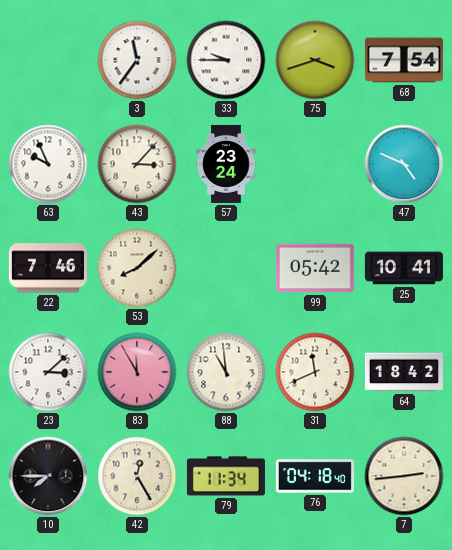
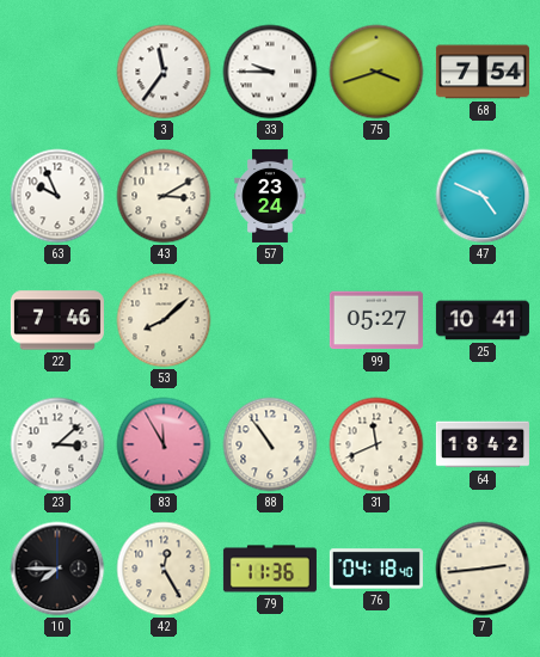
43: 3:07 -> 3:10 (164, 196)
99: 05:42 -> 05:27 (376, 320)
88: 10:59 -> 10:54 (270, 444)
79: 11:34 -> 11:36 (270, 569)
